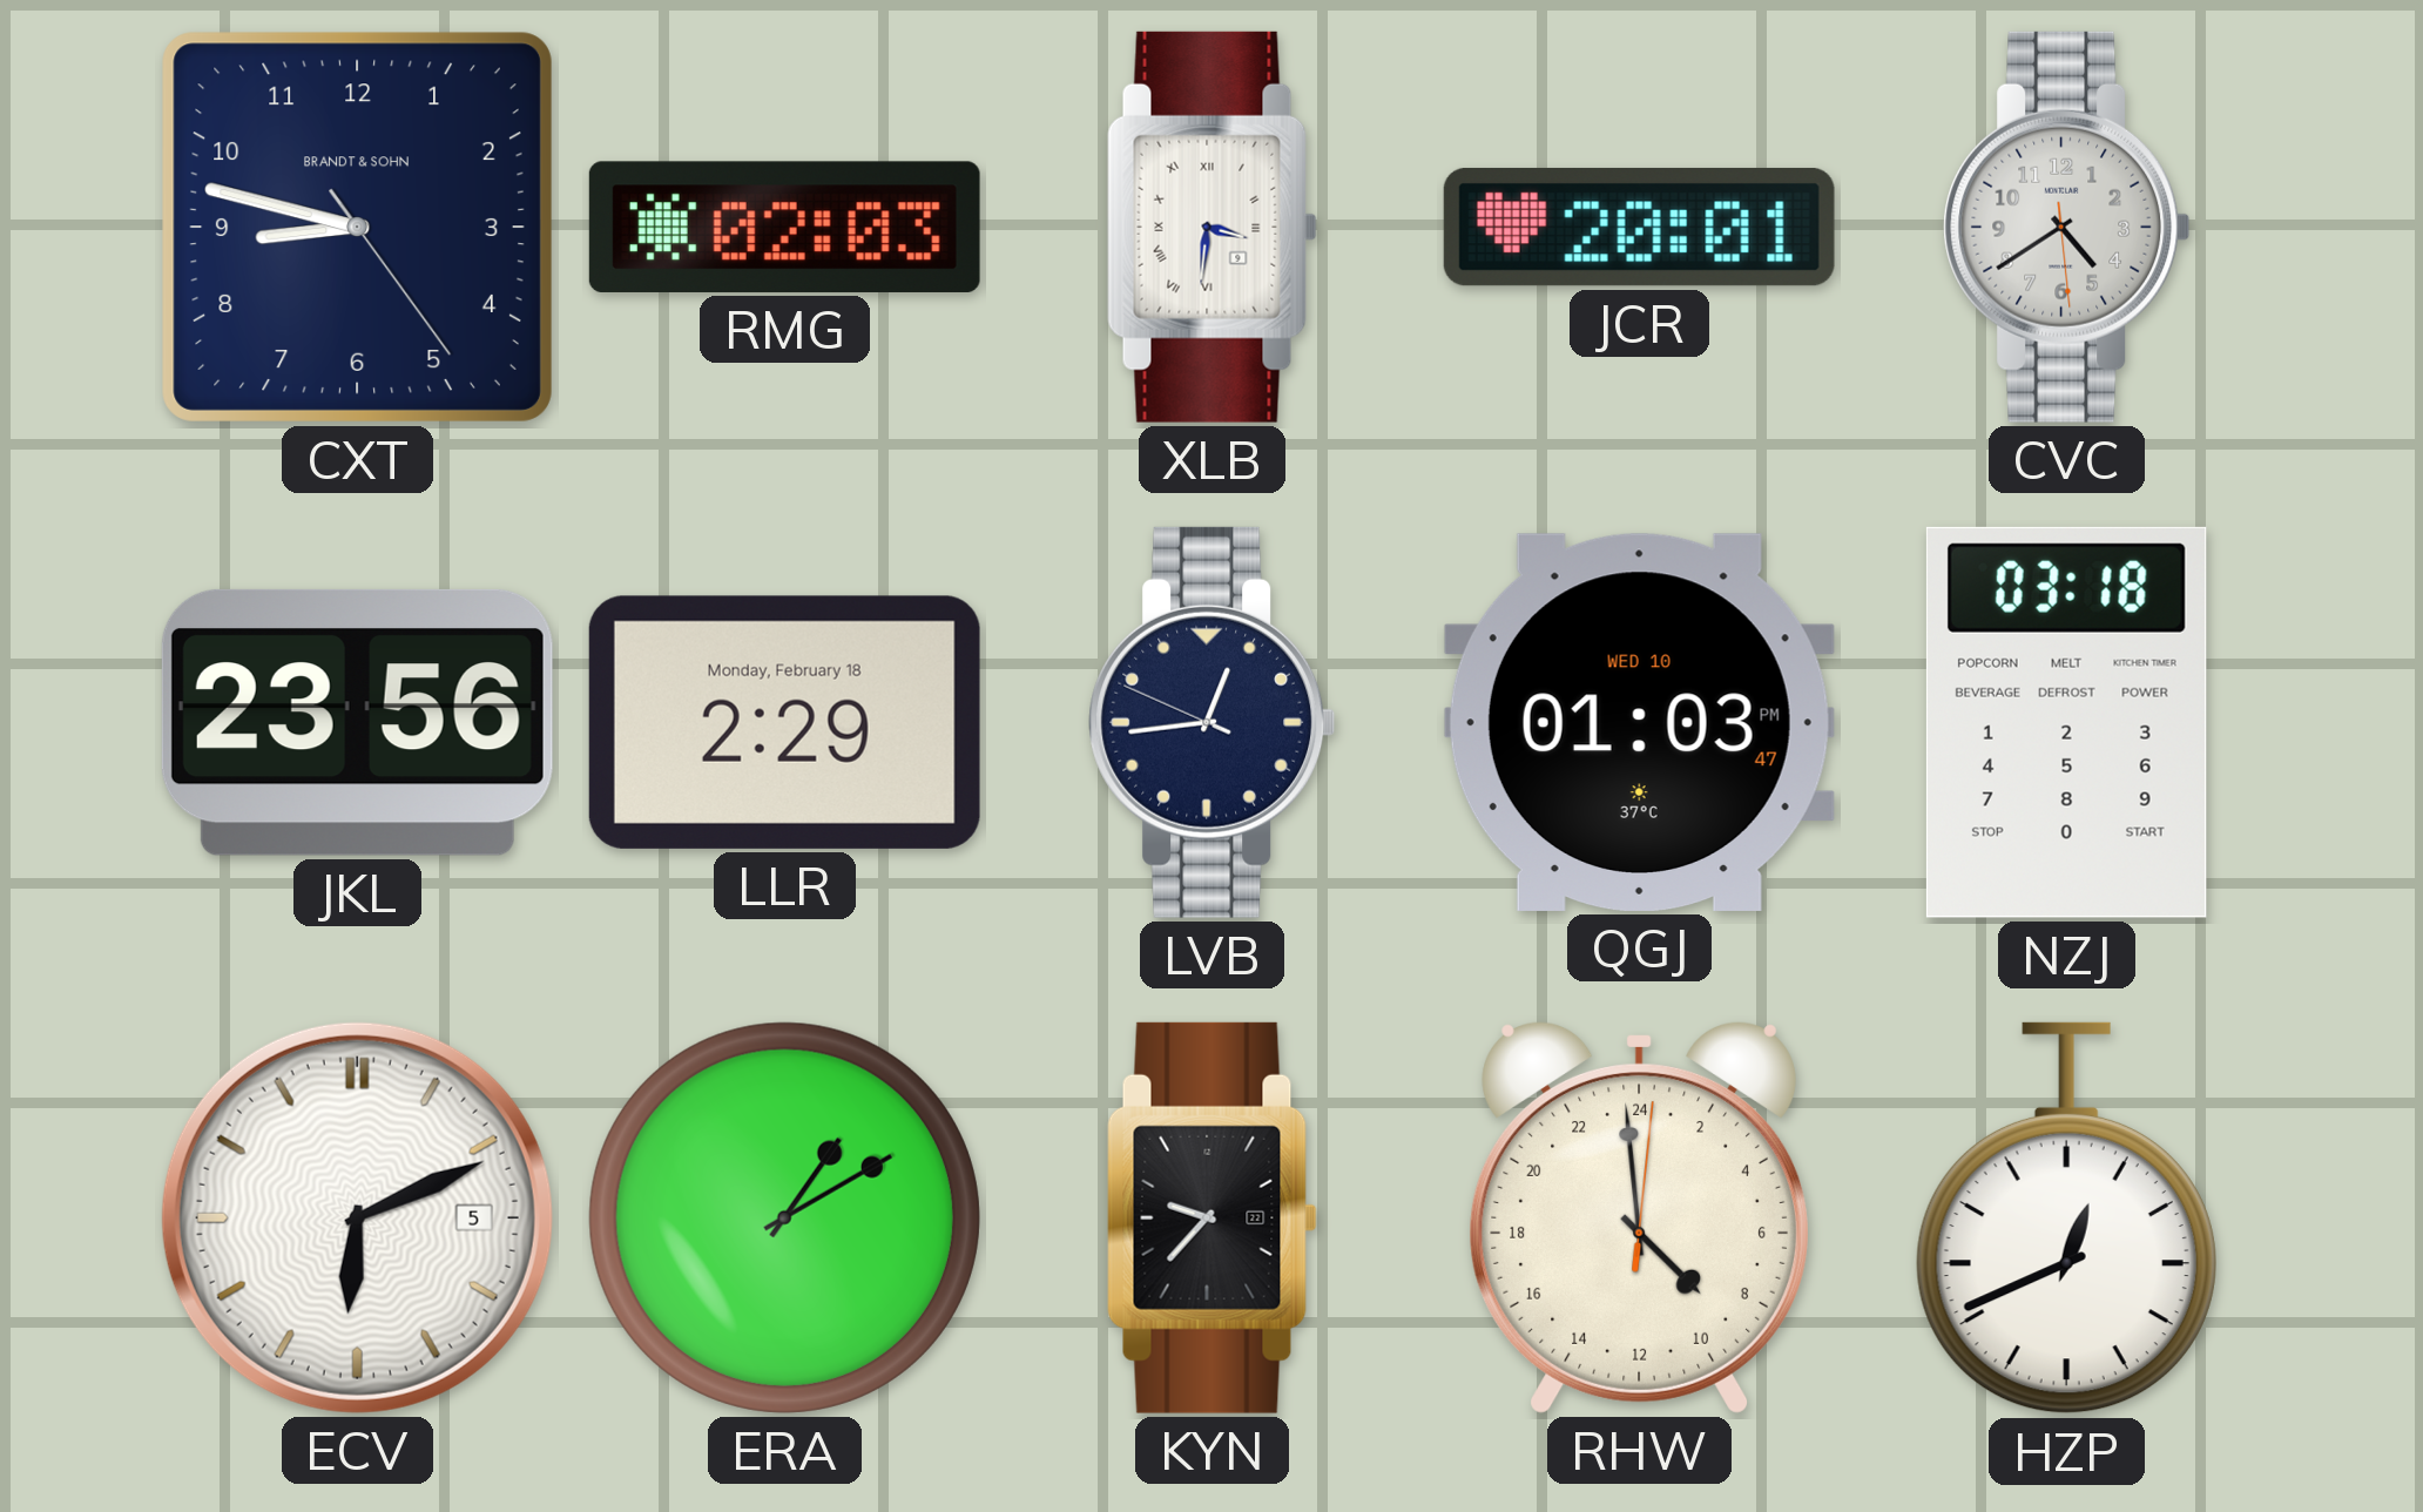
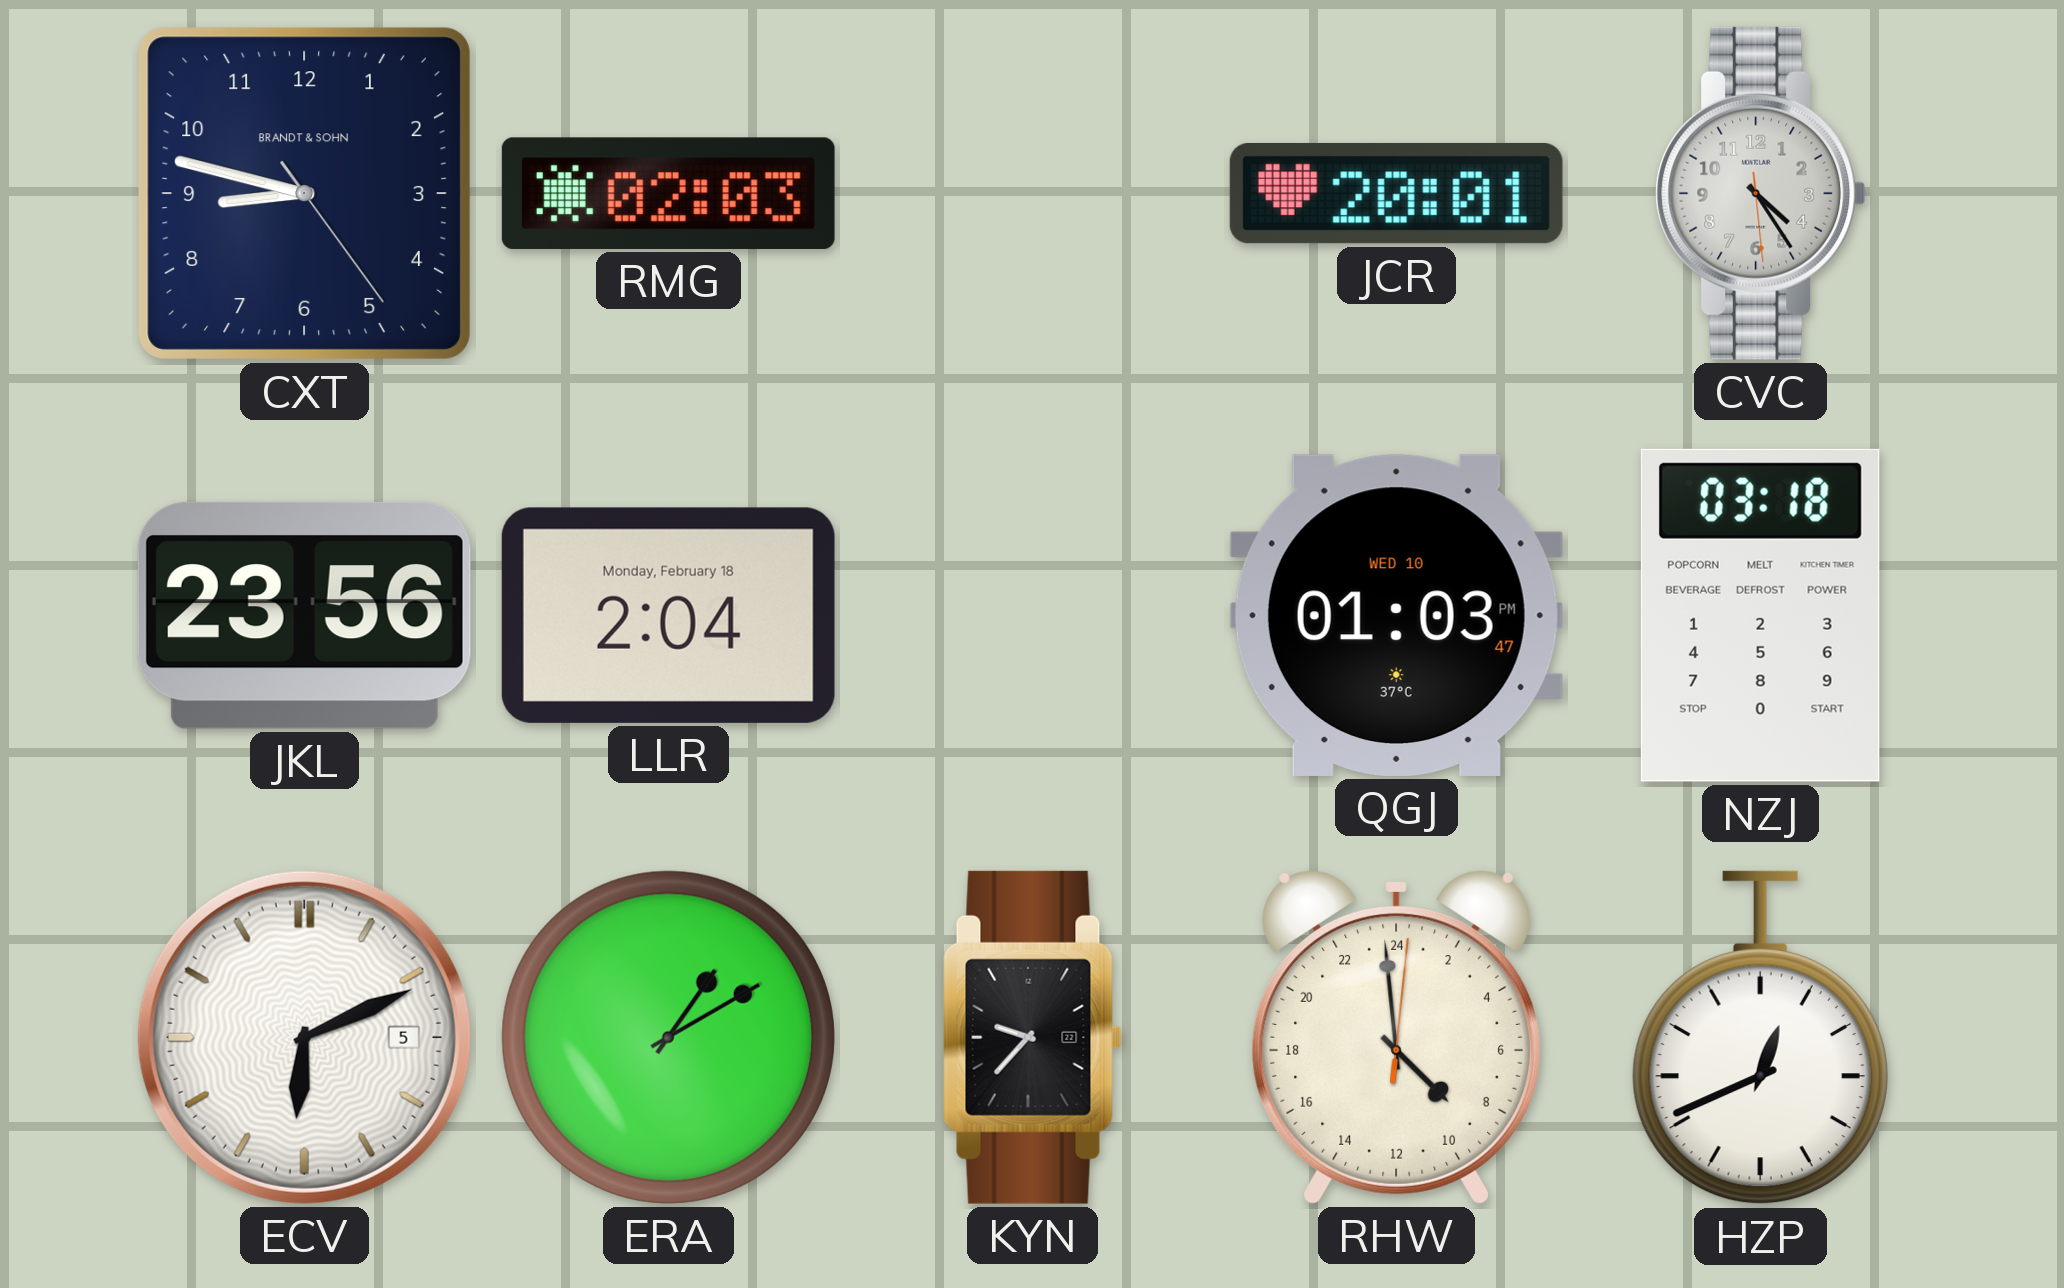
XLB: 3:31 -> none (1211, 227)
CVC: 4:39 -> 4:24 (1761, 193)
LLR: 2:29 -> 2:04 (668, 615)
LVB: 12:43 -> none (1213, 722)
